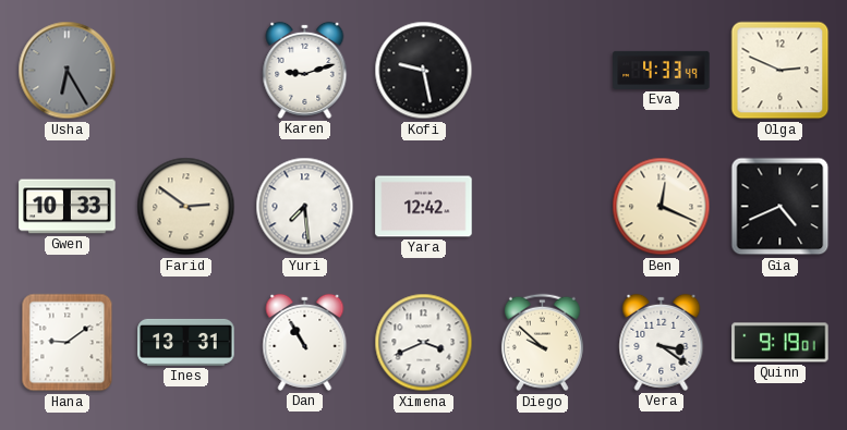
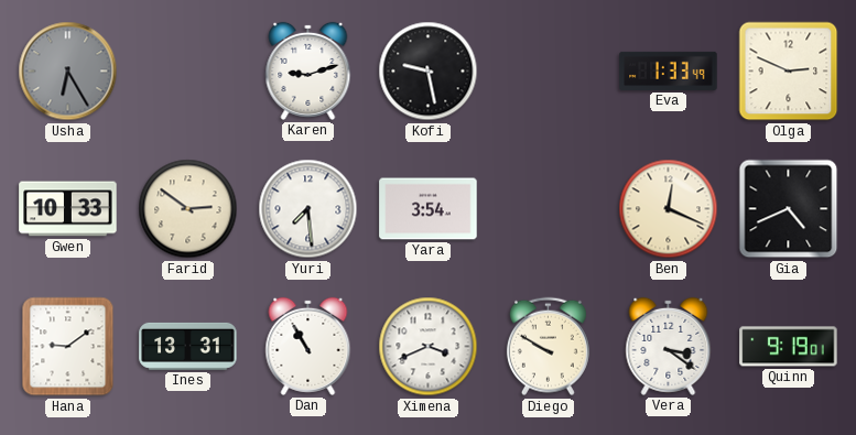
Eva: 4:33 -> 1:33 (669, 70)
Yara: 12:42 -> 3:54 (429, 209)
Diego: 9:52 -> 9:50 (548, 347)
